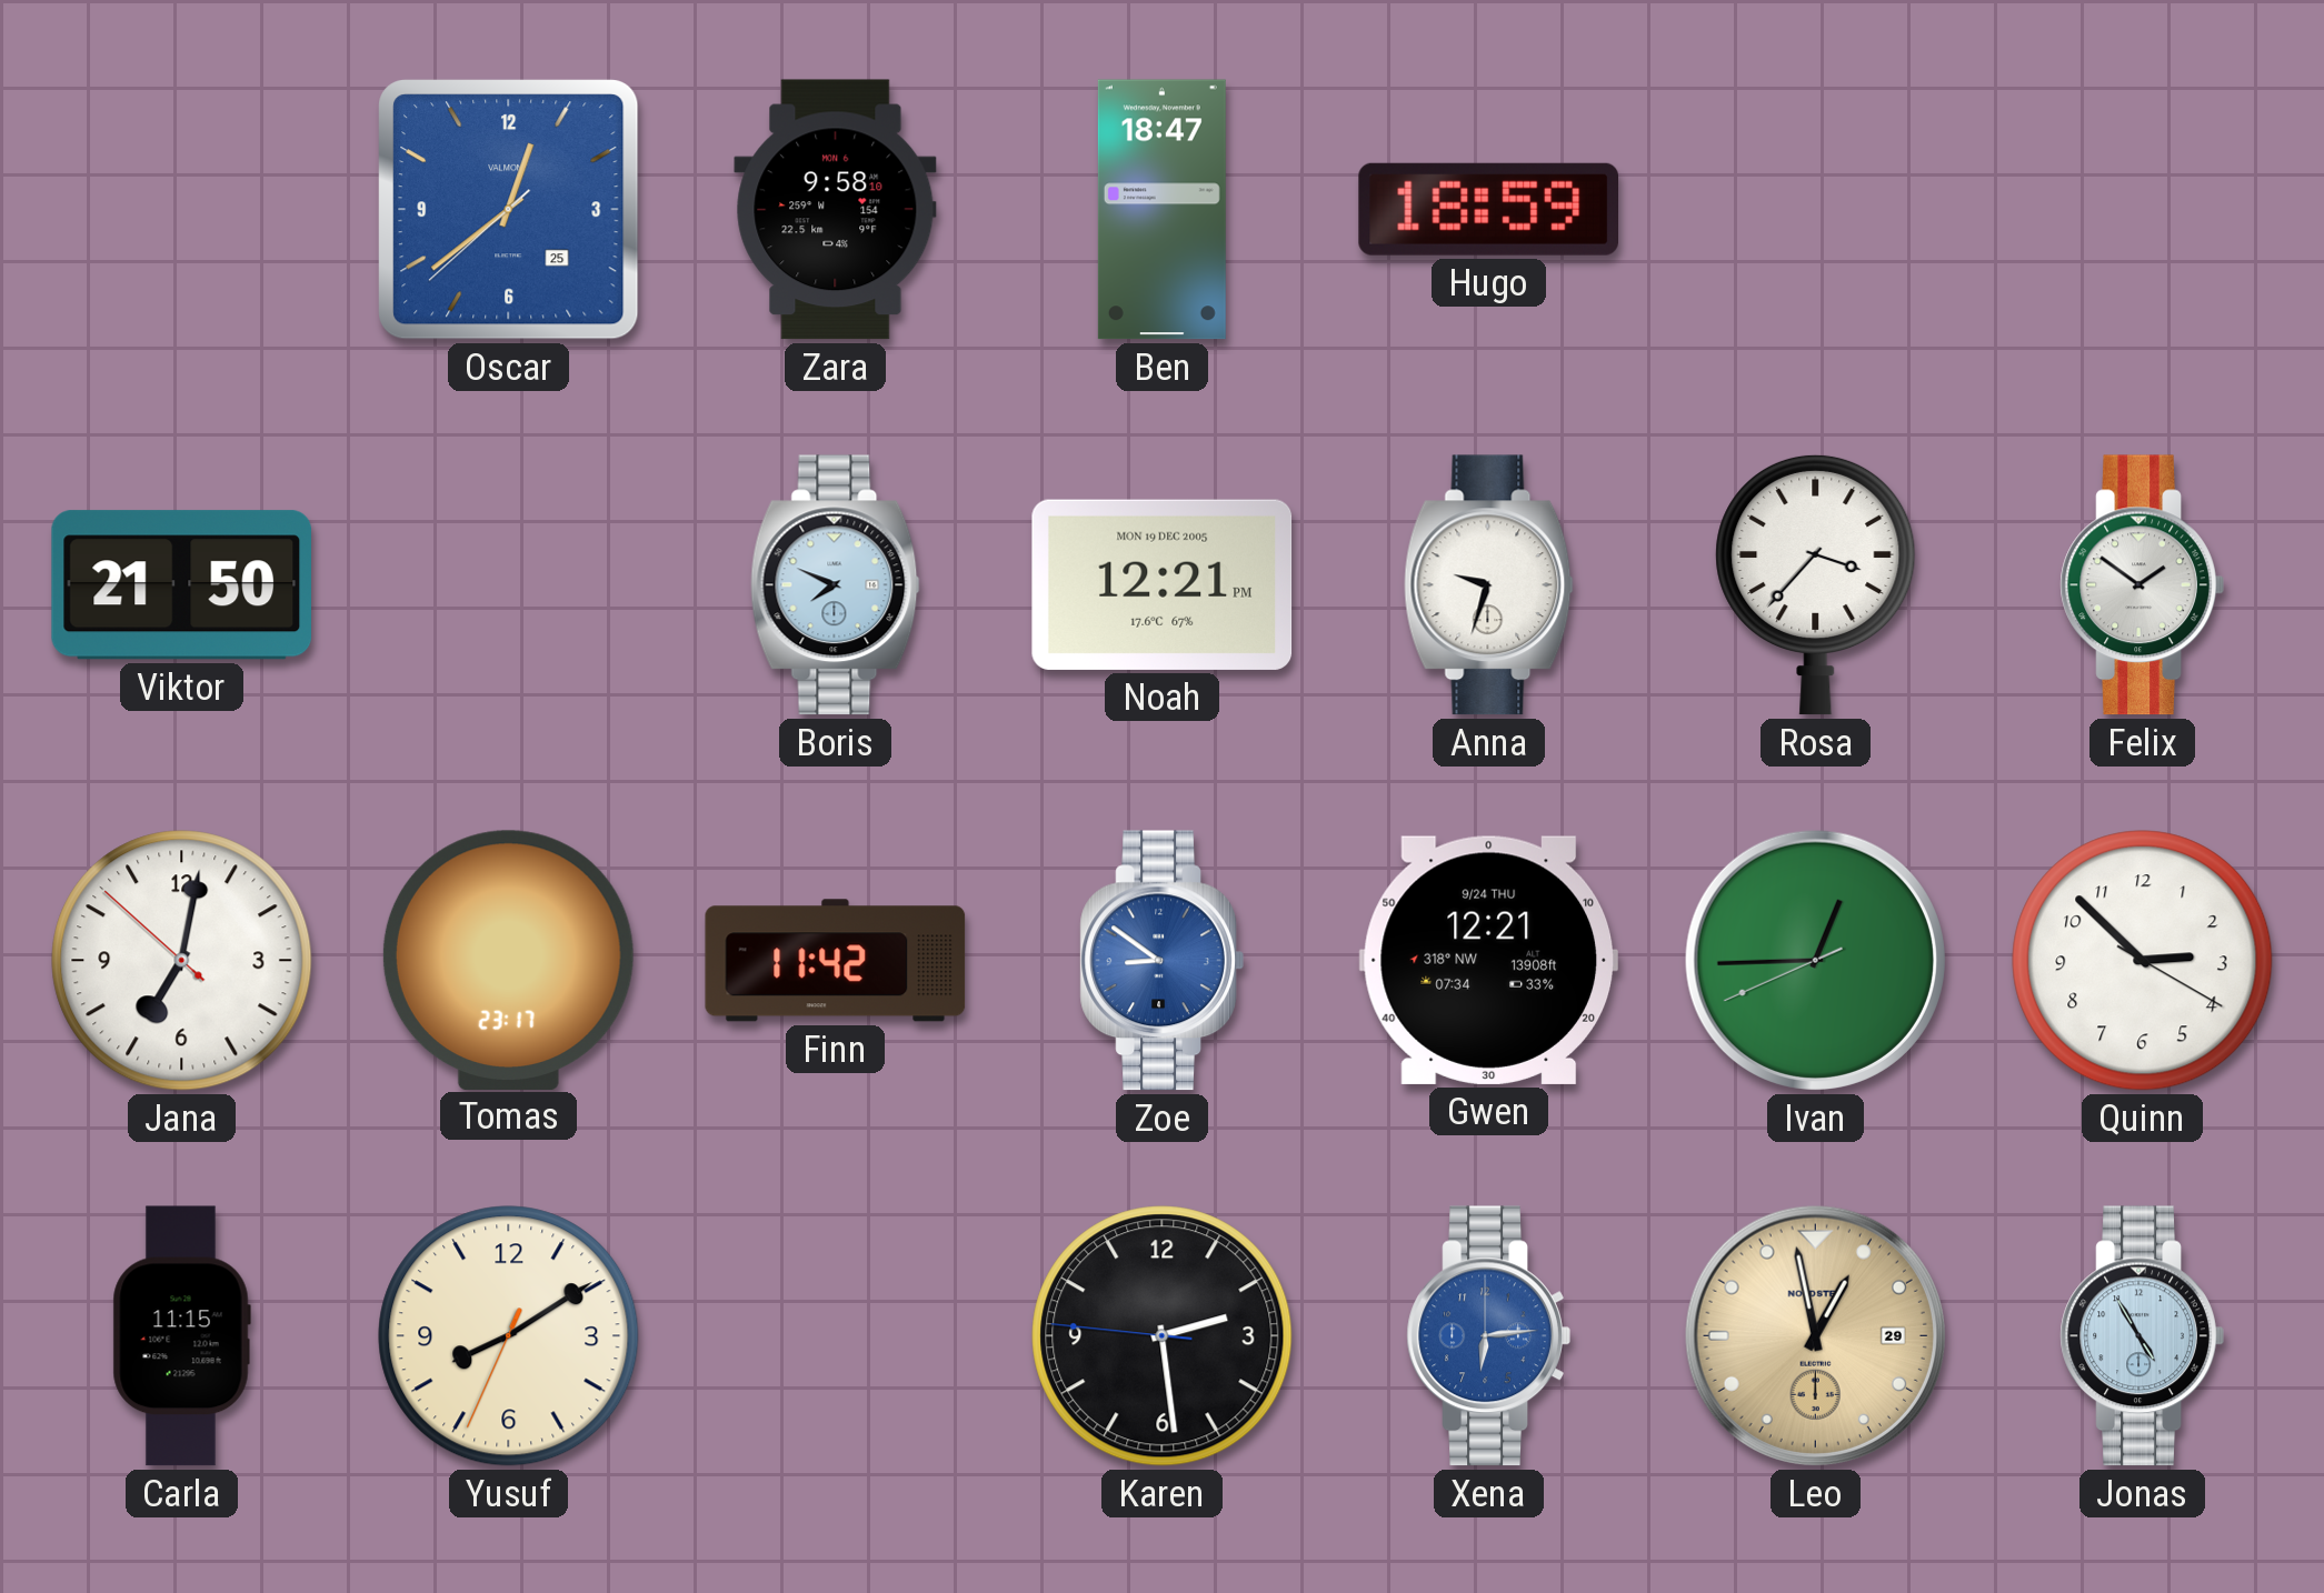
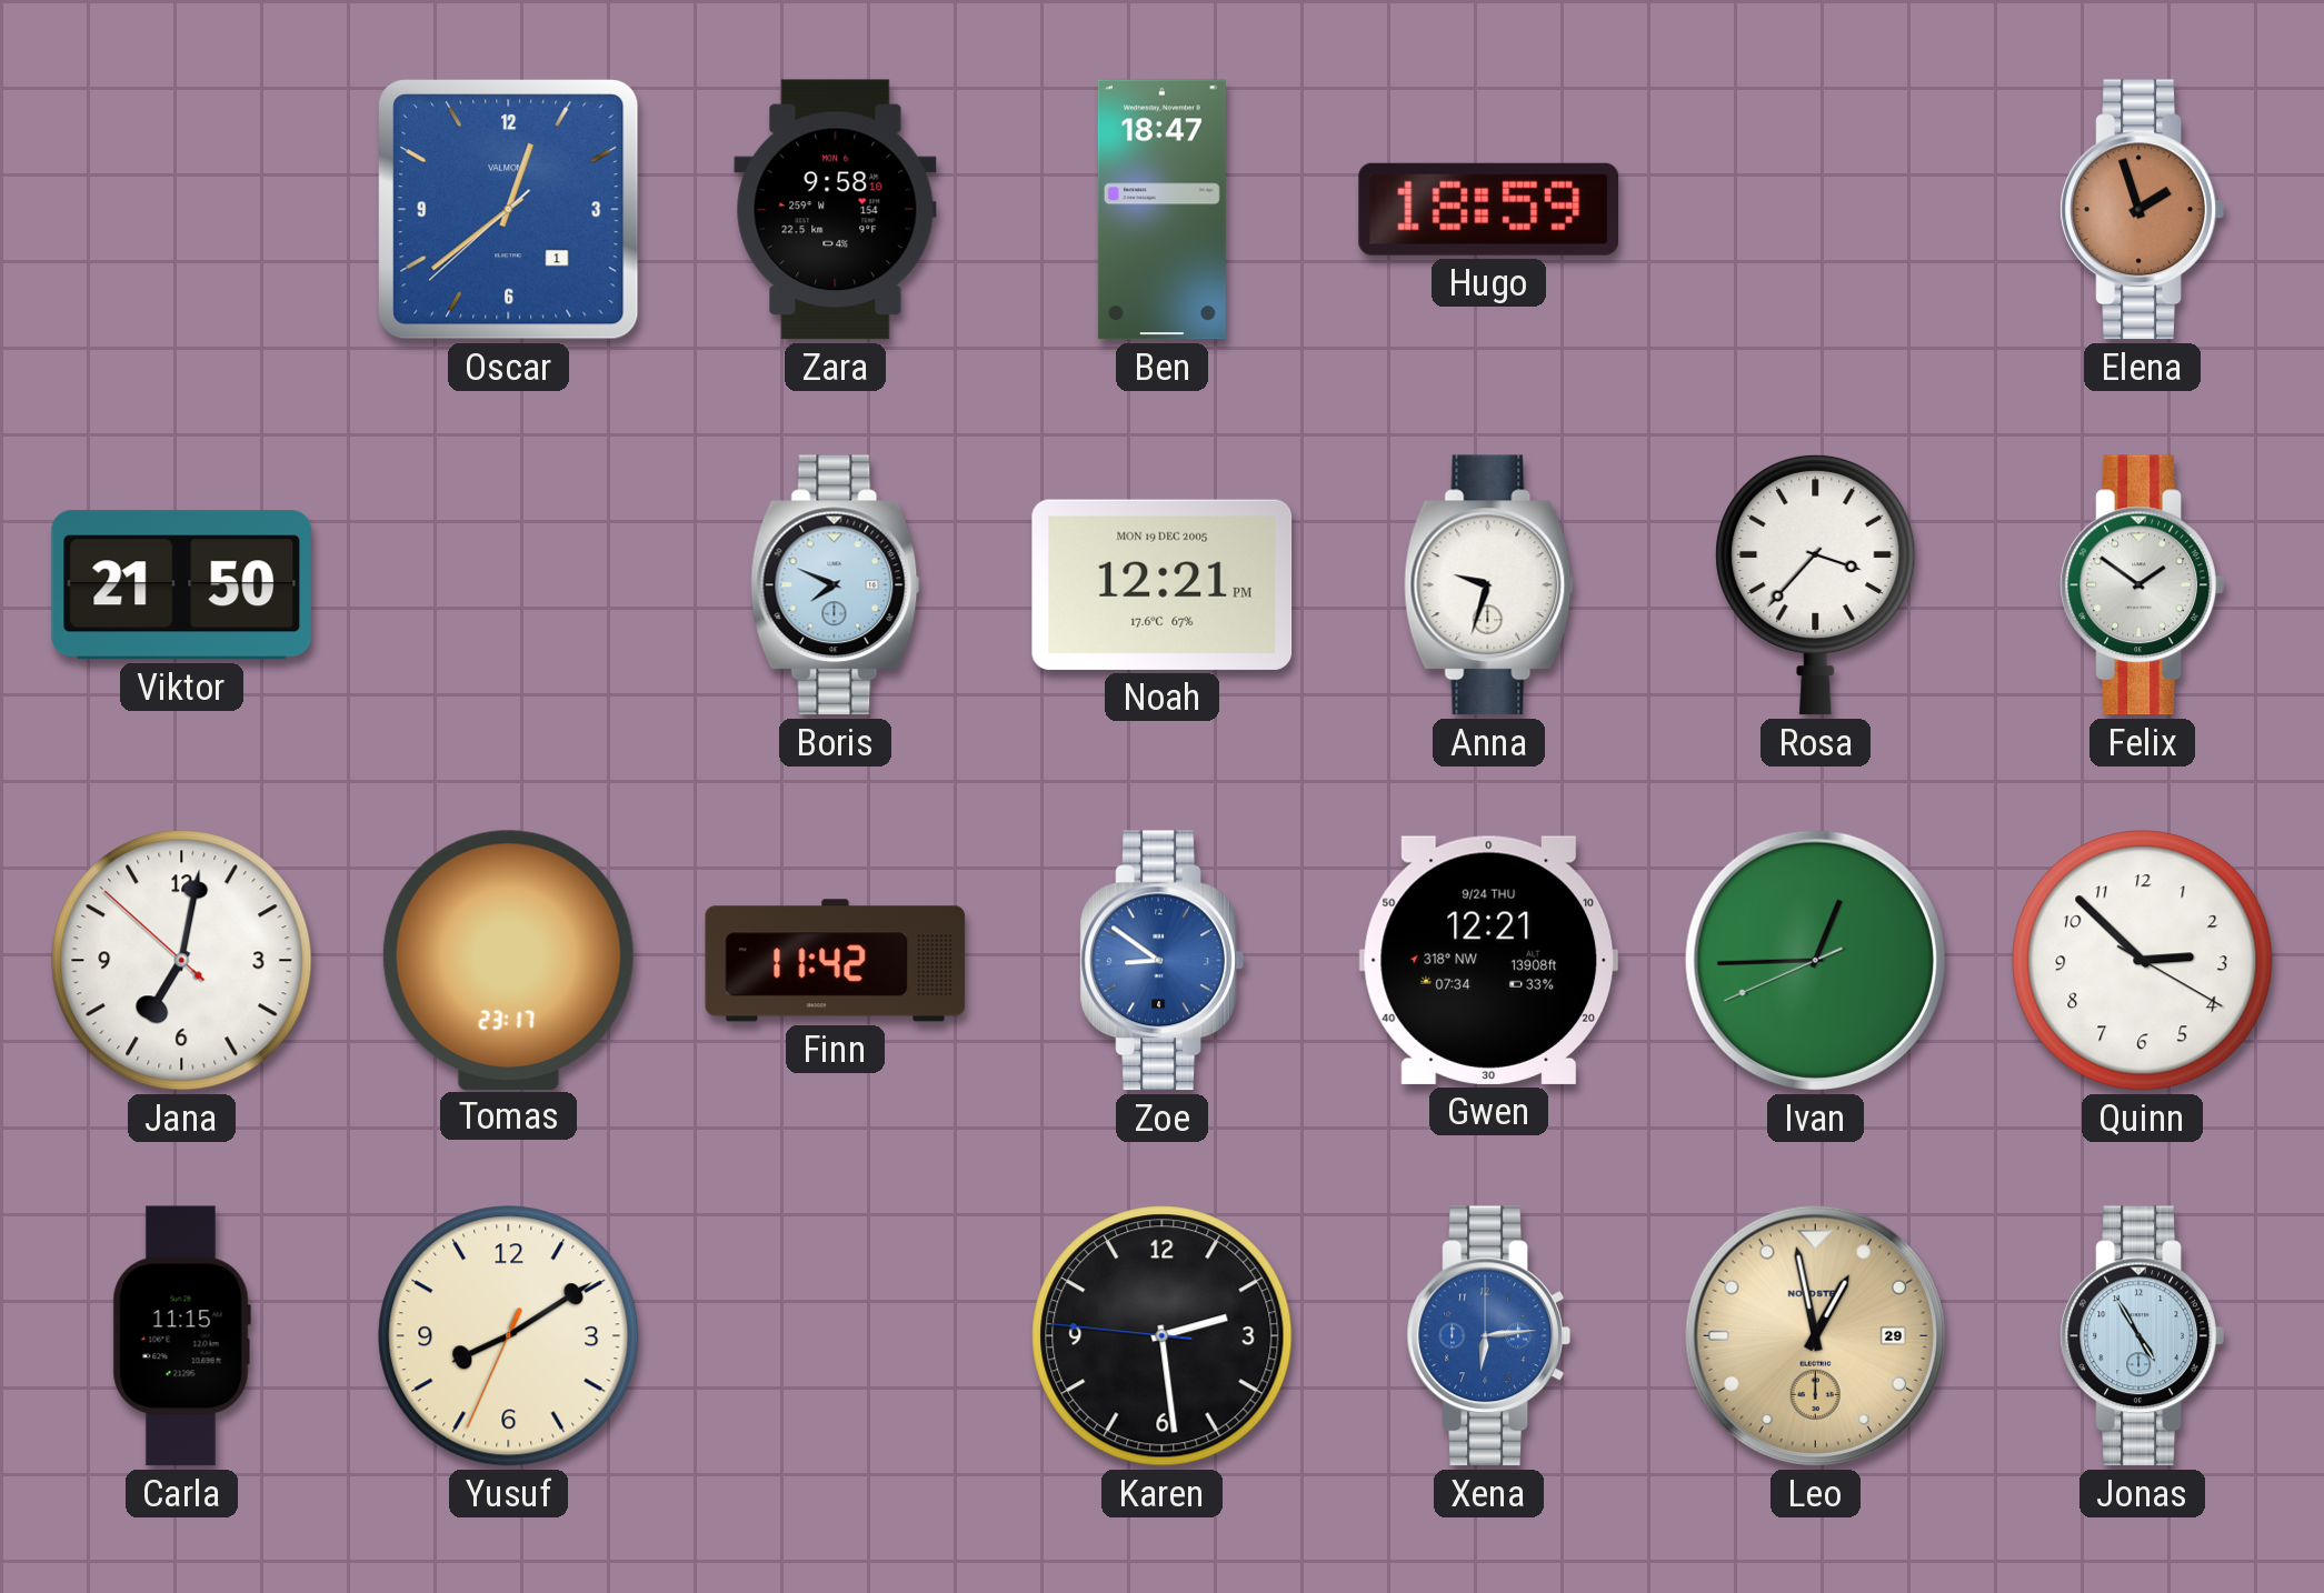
Oscar date: 25 -> 1 (509, 210)
Elena: none -> 1:57 (2142, 210)
